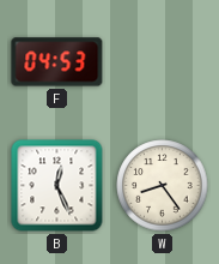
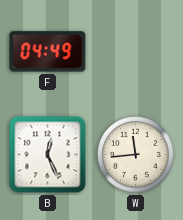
F: 04:53 -> 04:49 (48, 52)
W: 8:24 -> 11:44 (136, 155)
